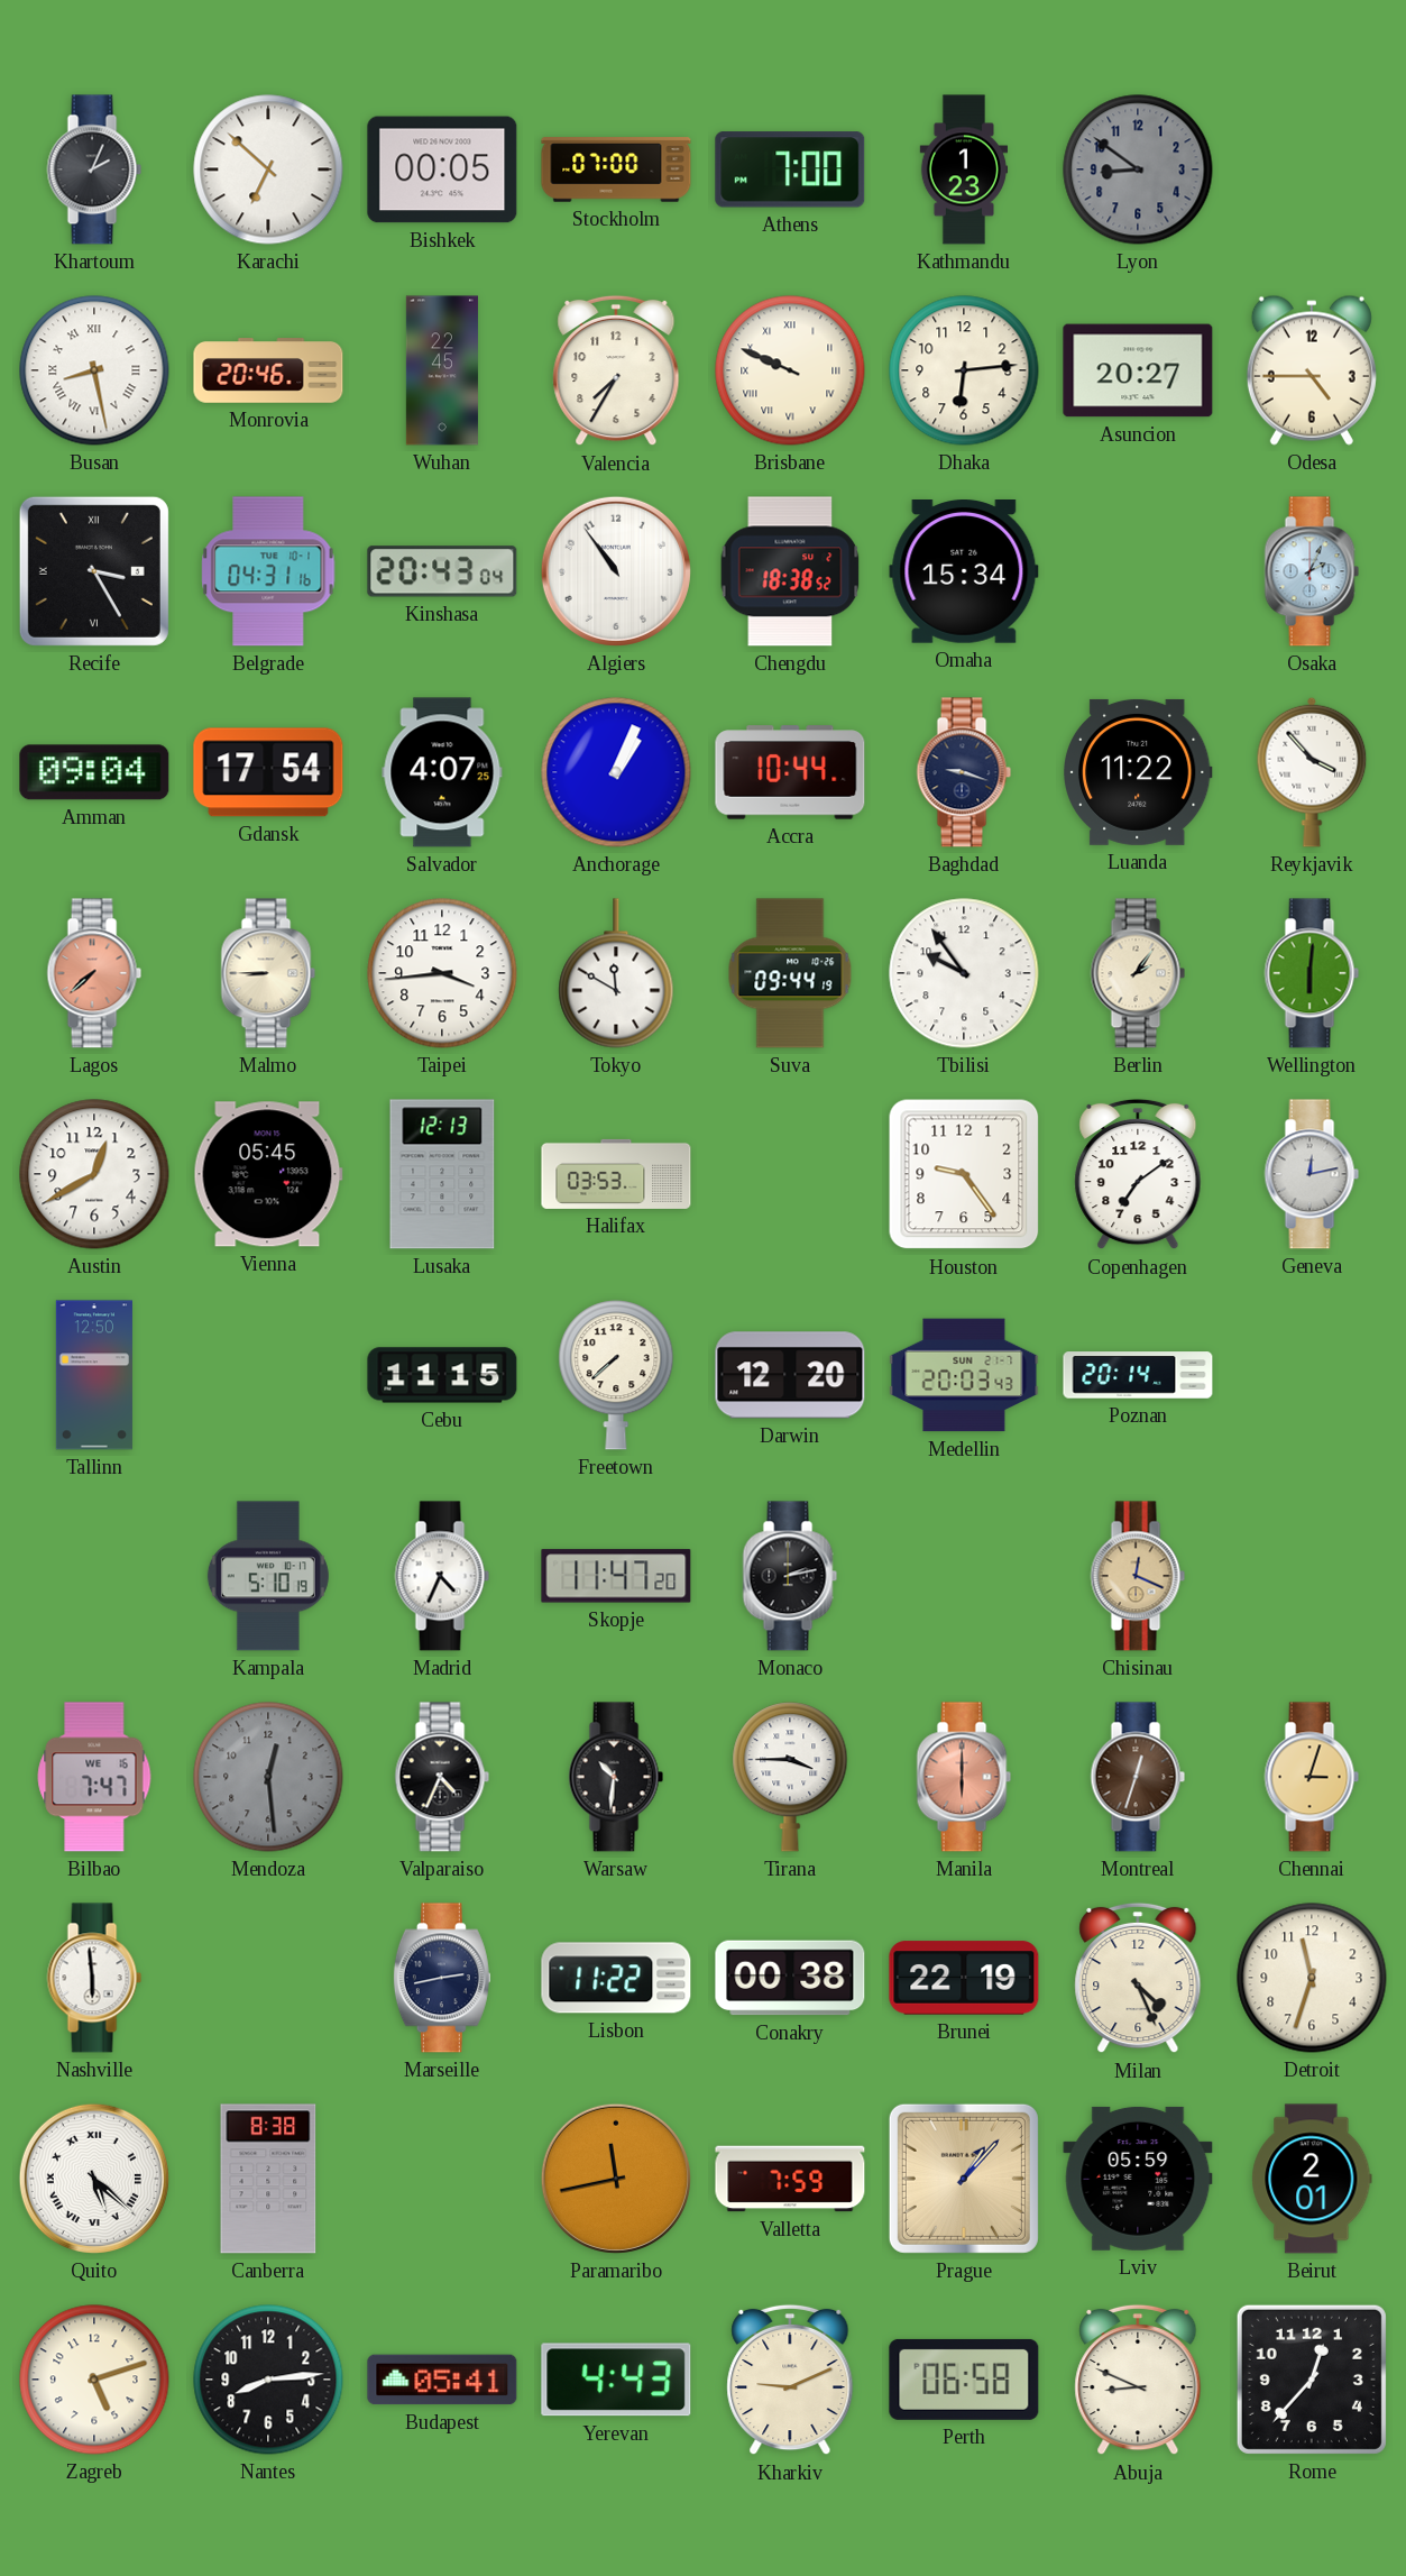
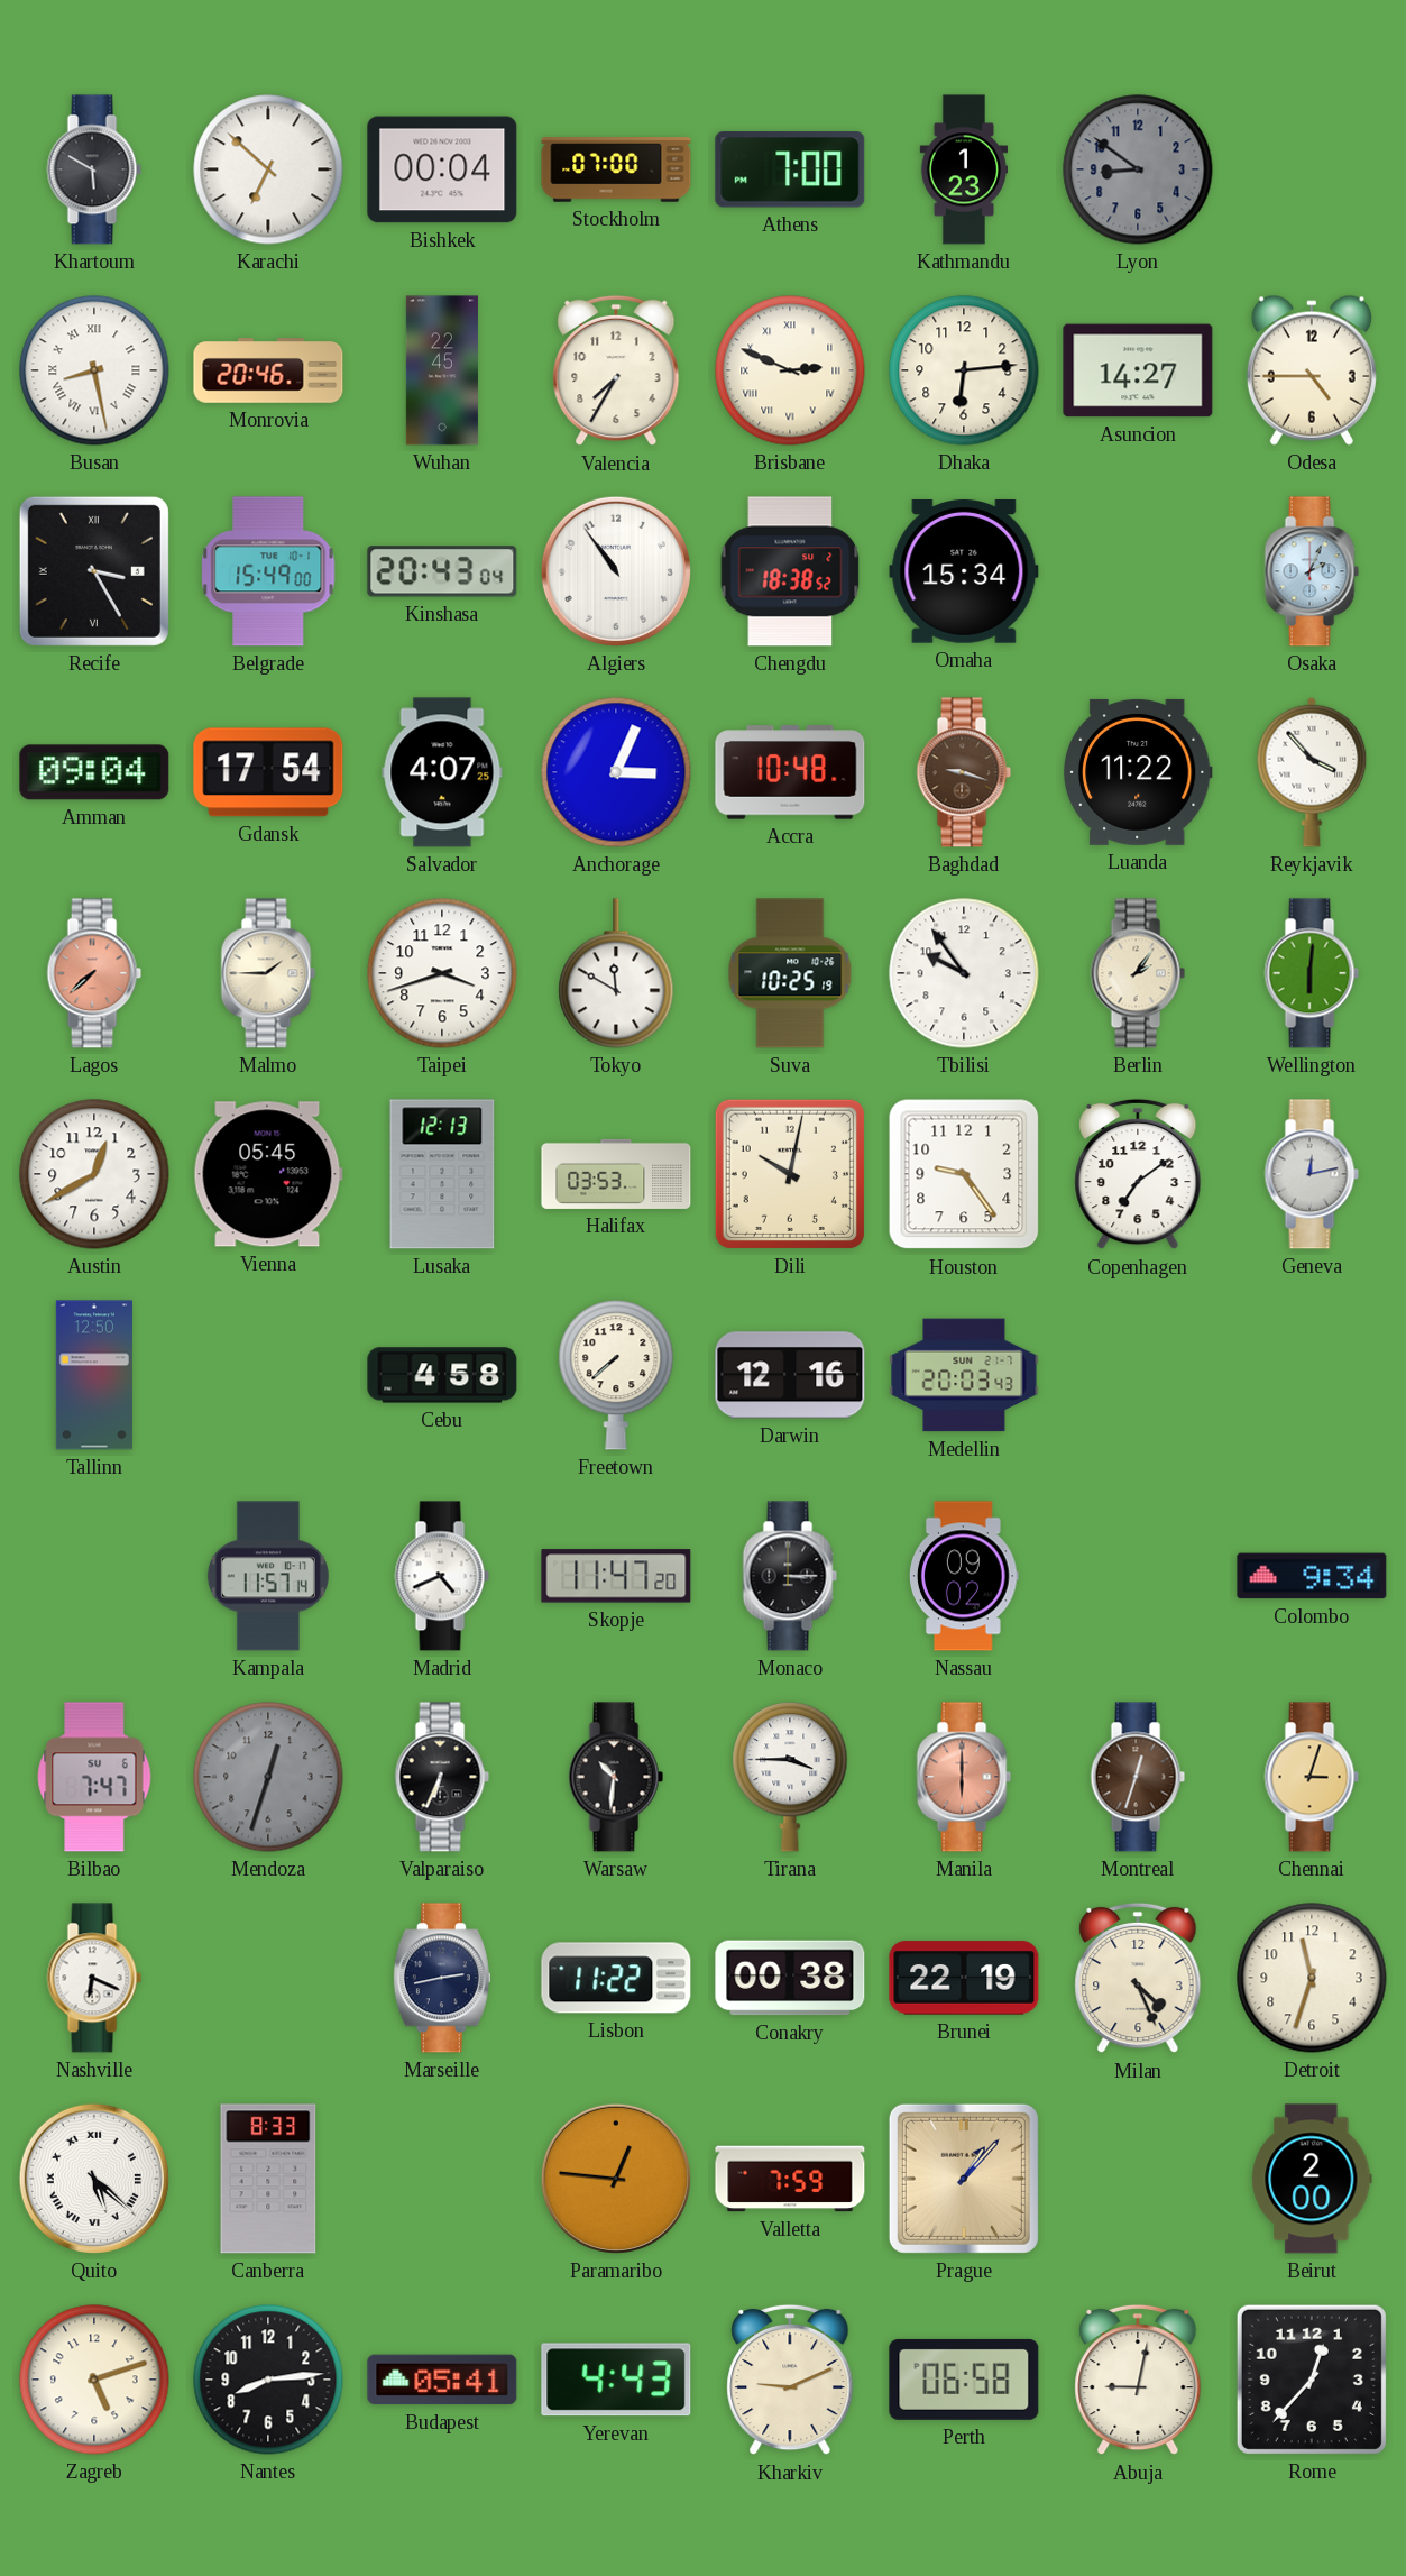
Khartoum: 2:04 -> 5:50 (94, 169)
Bishkek: 00:05 -> 00:04 (442, 169)
Brisbane: 9:49 -> 2:49 (790, 370)
Asuncion: 20:27 -> 14:27 (1138, 370)
Belgrade: 04:31 -> 15:49 (268, 571)
Anchorage: 1:04 -> 3:04 (616, 772)
Accra: 10:44 -> 10:48 (790, 772)
Baghdad dial: navy -> brown (964, 772)
Malmo: 8:45 -> 1:45 (268, 973)
Taipei: 3:44 -> 3:42 (442, 973)
Suva: 09:44 -> 10:25 (790, 973)
Dili: none -> 10:02 (790, 1174)
Cebu: 11:15 -> 4:58 (442, 1375)
Darwin: 12:20 -> 12:16 (790, 1375)
Poznan: 20:14 -> none (1138, 1375)
Kampala: 5:10 -> 11:57 (268, 1576)
Madrid: 4:34 -> 4:41 (442, 1576)
Monaco: 2:13 -> 3:15 (790, 1576)
Nassau: none -> 09:02 (964, 1576)
Chisinau: 12:19 -> none (1138, 1576)
Colombo: none -> 9:34 (1312, 1576)
Bilbao date: WE 16 -> SU 6 (94, 1777)
Mendoza: 12:29 -> 12:33 (268, 1777)
Valparaiso: 4:34 -> 6:34 (442, 1777)
Nashville: 5:59 -> 6:19 (94, 1978)
Canberra: 8:38 -> 8:33 (268, 2179)
Paramaribo: 11:43 -> 12:46 (616, 2179)
Lviv: 05:59 -> none (1138, 2179)
Beirut: 2:01 -> 2:00 (1312, 2179)
Abuja: 8:49 -> 9:02 (1138, 2380)
